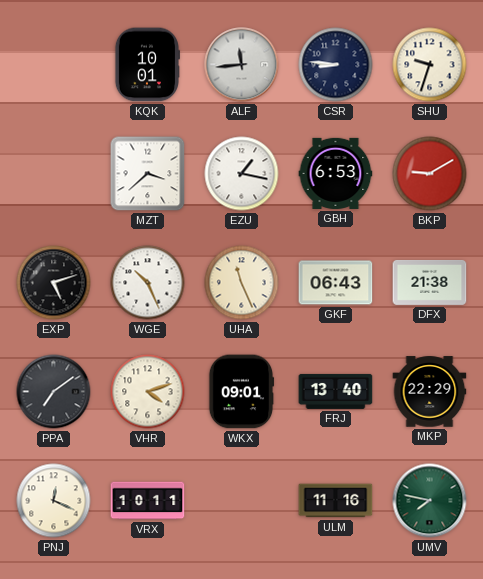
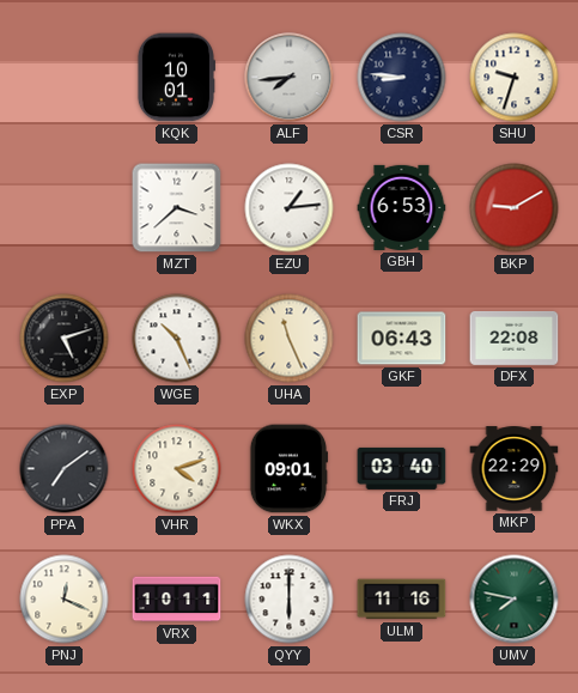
ALF: 11:44 -> 7:44 (290, 78)
EZU: 1:17 -> 1:14 (290, 208)
DFX: 21:38 -> 22:08 (515, 338)
FRJ: 13:40 -> 03:40 (402, 468)
QYY: none -> 6:00 (290, 600)
